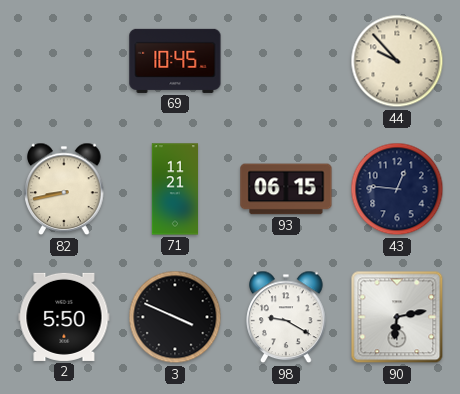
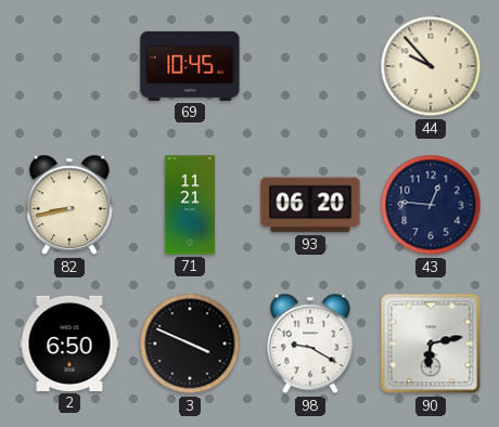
93: 06:15 -> 06:20 (310, 205)
2: 5:50 -> 6:50 (69, 344)
